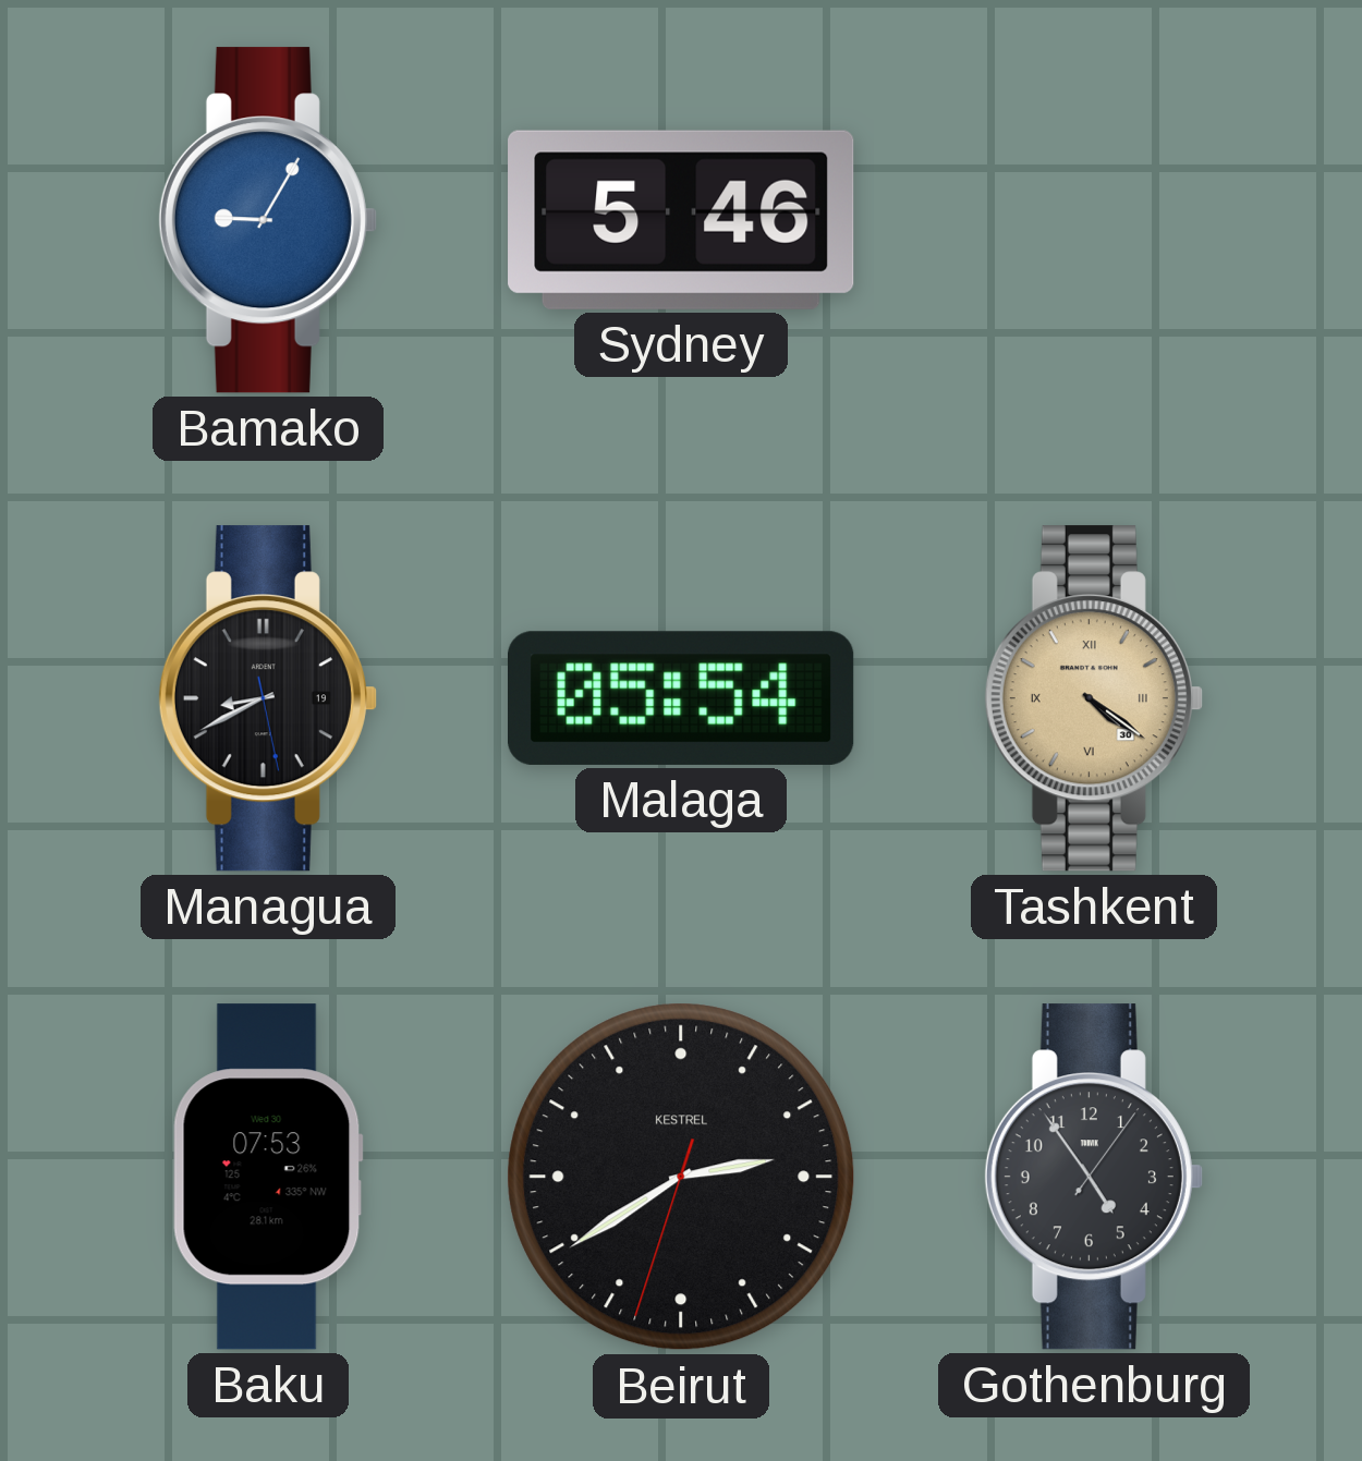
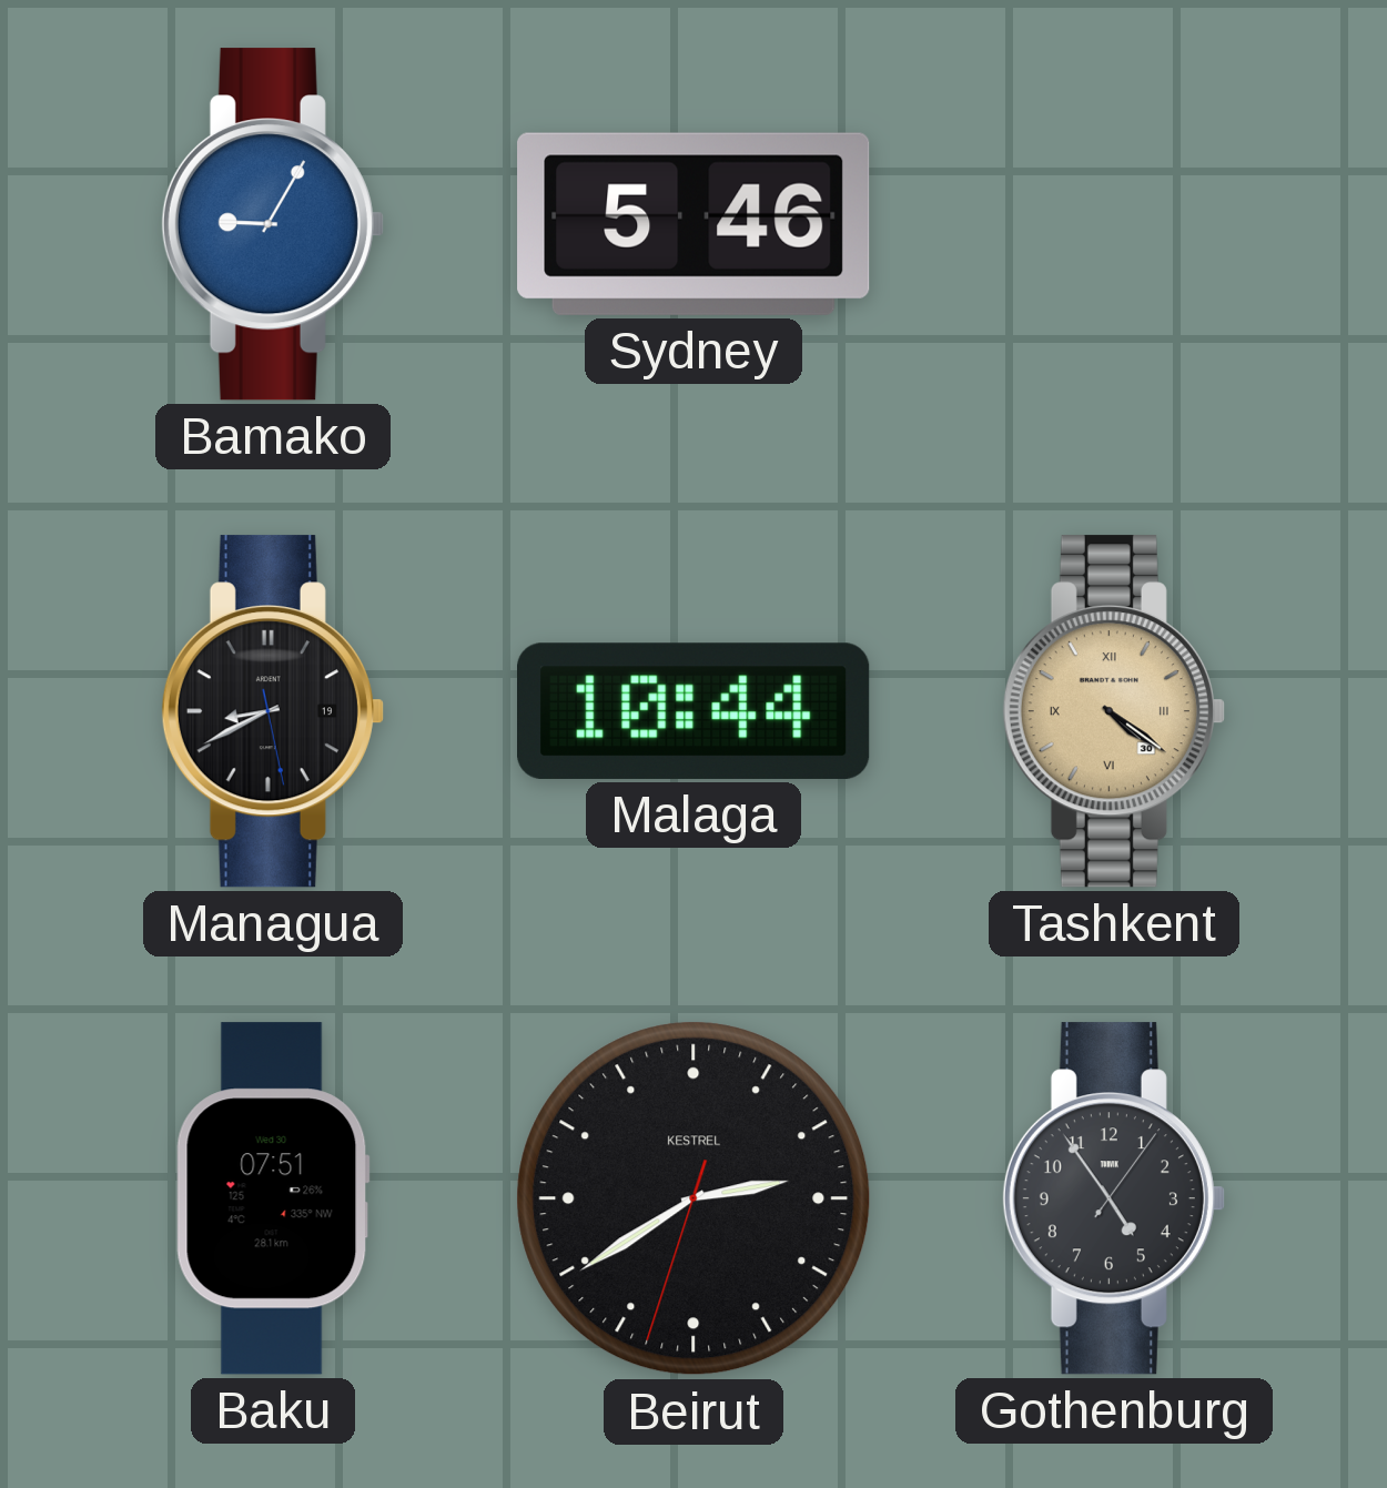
Malaga: 05:54 -> 10:44 (695, 711)
Baku: 07:53 -> 07:51 (273, 1198)
